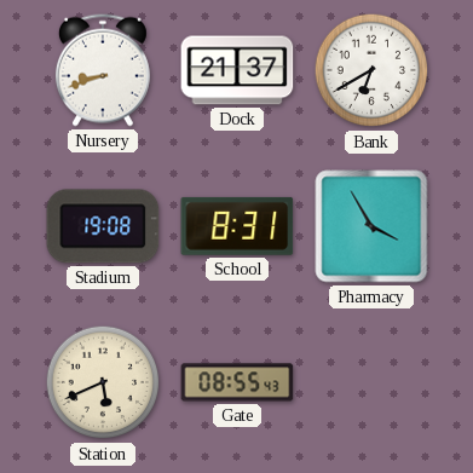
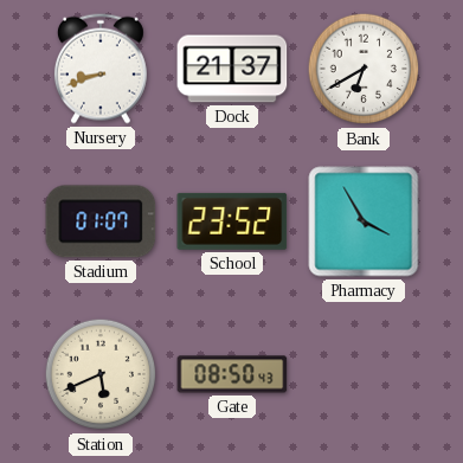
Stadium: 19:08 -> 01:07 (101, 221)
School: 8:31 -> 23:52 (232, 221)
Gate: 08:55 -> 08:50 (232, 374)
